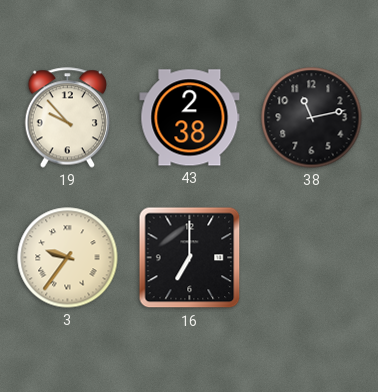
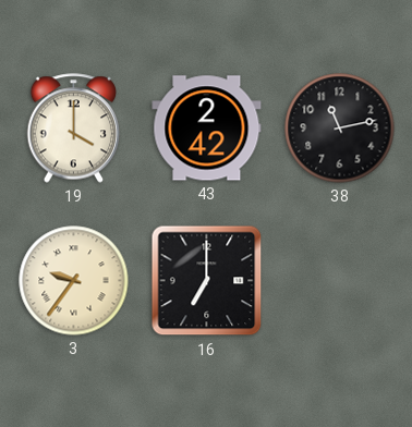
19: 9:53 -> 4:00 (74, 129)
43: 2:38 -> 2:42 (207, 129)
